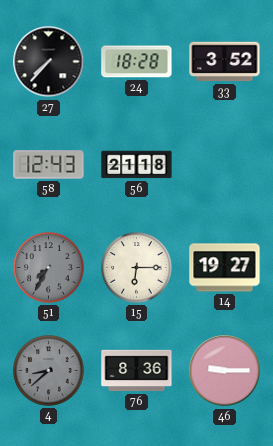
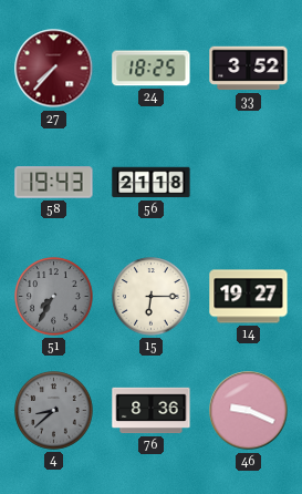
27 dial: black -> burgundy (54, 69)
24: 18:28 -> 18:25 (152, 69)
58: 12:43 -> 19:43 (54, 183)
46: 9:15 -> 9:19 (249, 411)
